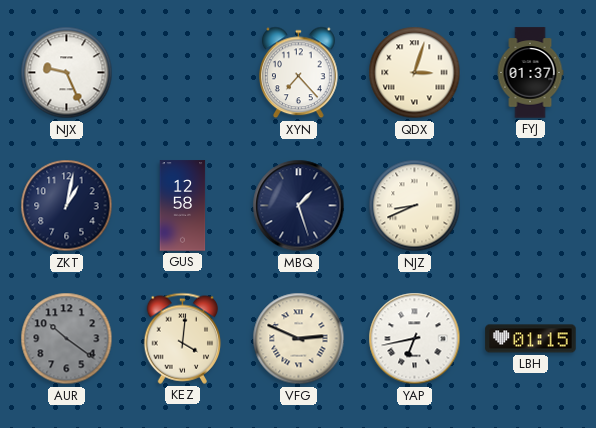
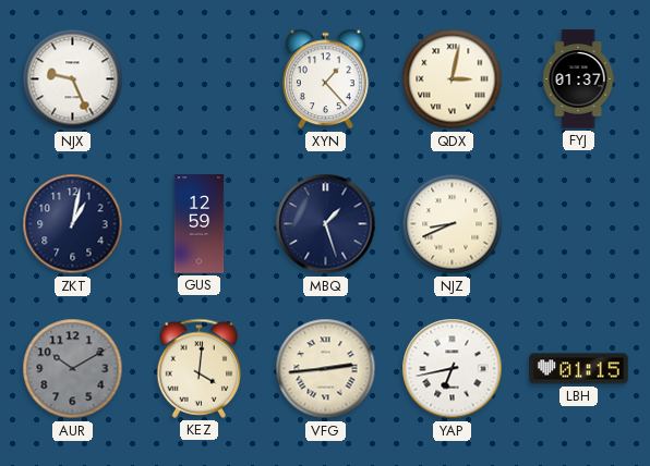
XYN: 7:23 -> 1:23 (326, 79)
QDX: 3:03 -> 3:02 (453, 79)
GUS: 12:58 -> 12:59 (200, 224)
AUR: 10:21 -> 10:10 (73, 369)
VFG: 2:49 -> 2:44 (326, 369)
